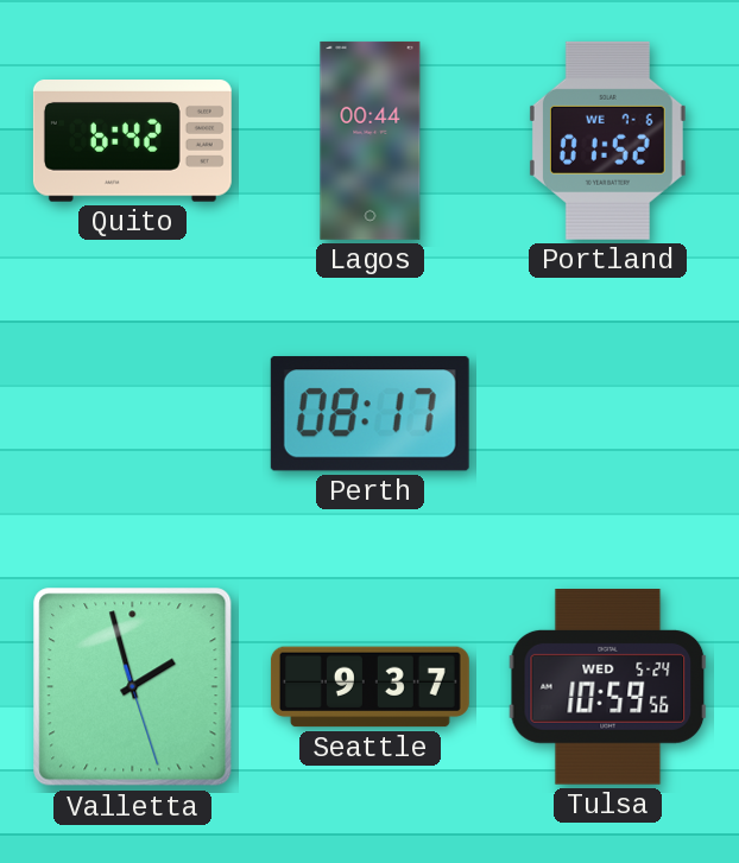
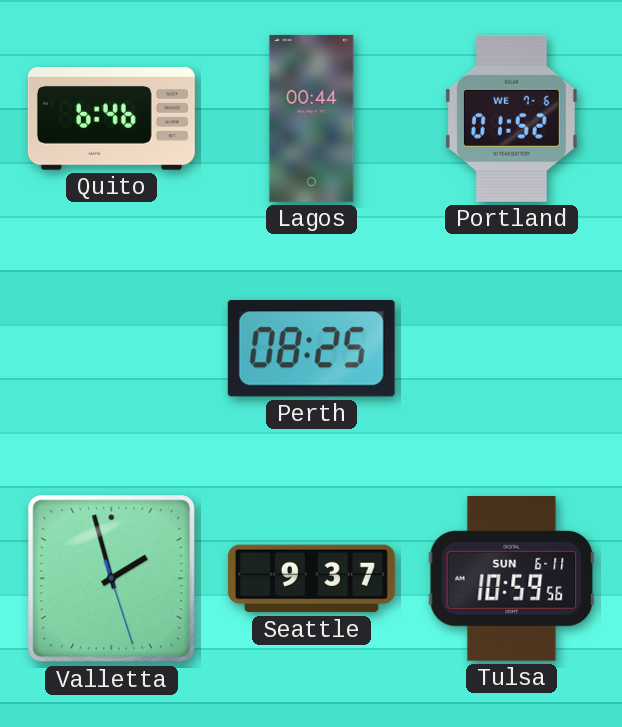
Quito: 6:42 -> 6:46 (111, 119)
Perth: 08:17 -> 08:25 (311, 349)
Tulsa date: WED 5-24 -> SUN 6-11 (512, 579)
